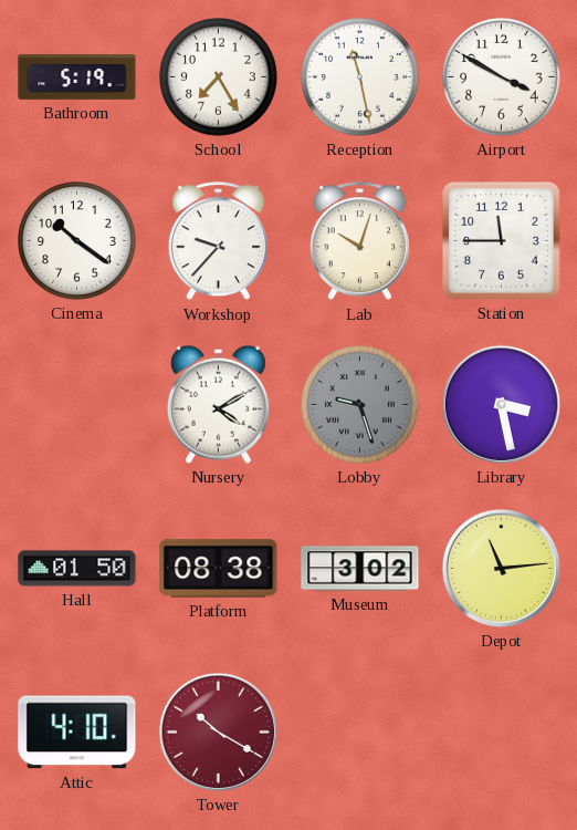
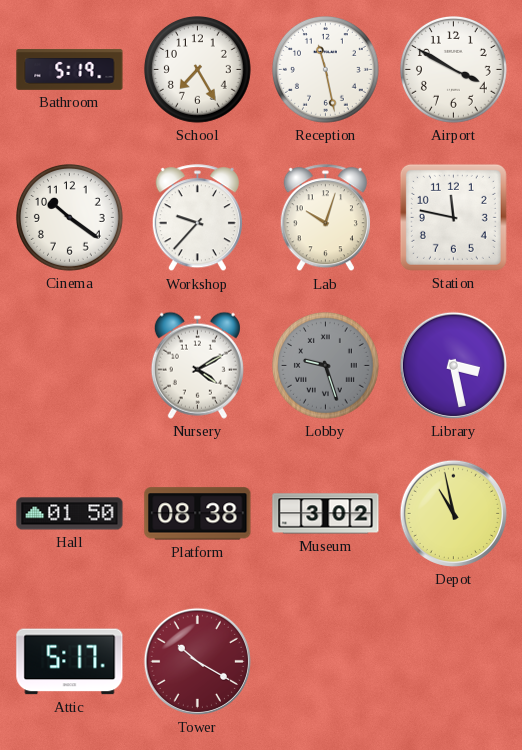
Station: 11:45 -> 11:47 (453, 217)
Depot: 11:14 -> 10:58 (453, 513)
Attic: 4:10 -> 5:17 (70, 662)
